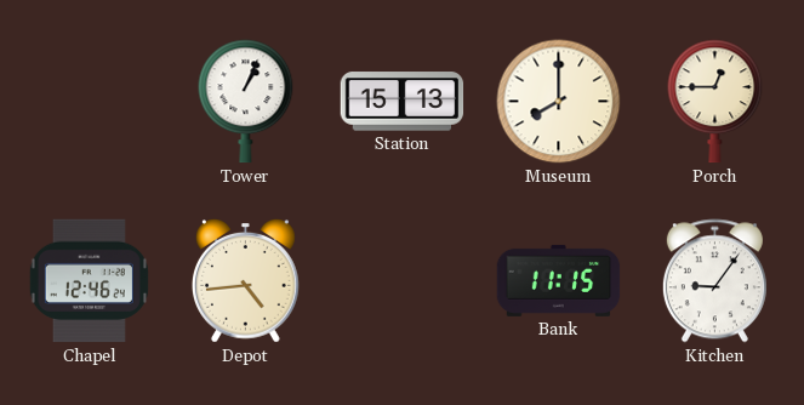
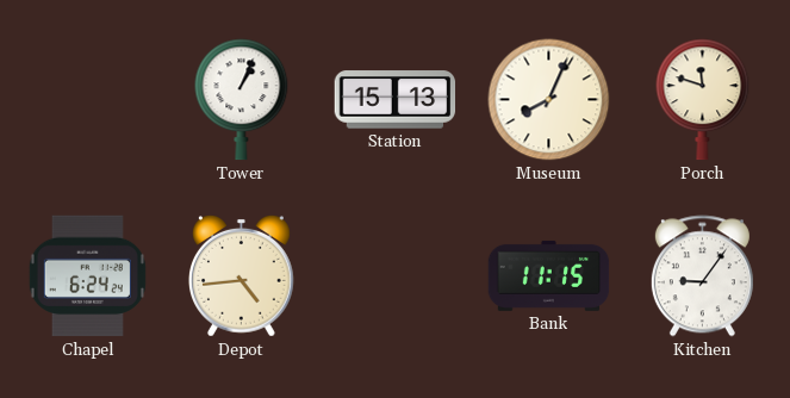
Museum: 8:00 -> 8:04 (549, 100)
Porch: 12:45 -> 11:48 (703, 100)
Chapel: 12:46 -> 6:24 (87, 276)
